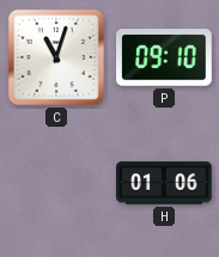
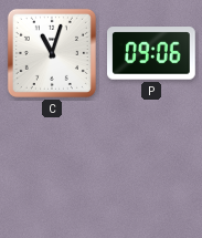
P: 09:10 -> 09:06 (152, 53)
H: 01:06 -> none (164, 183)
